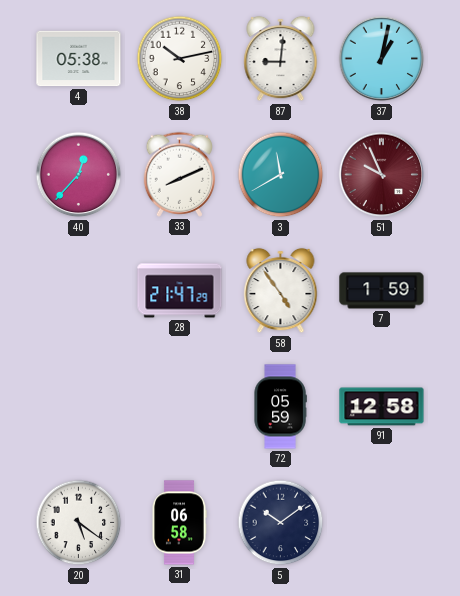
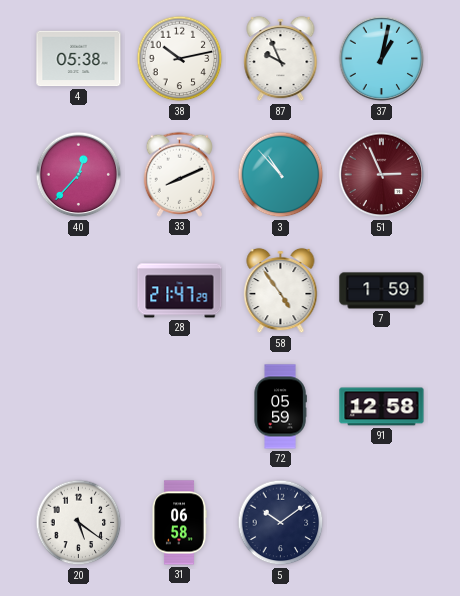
87: 9:01 -> 9:56 (281, 59)
3: 11:40 -> 10:53 (281, 175)
51: 9:56 -> 2:56 (382, 175)
